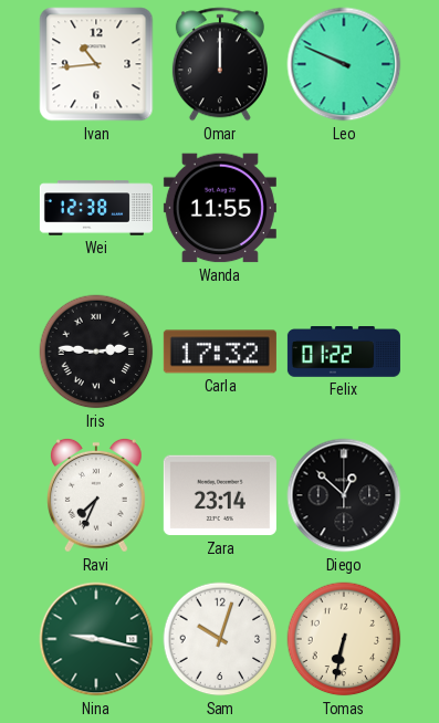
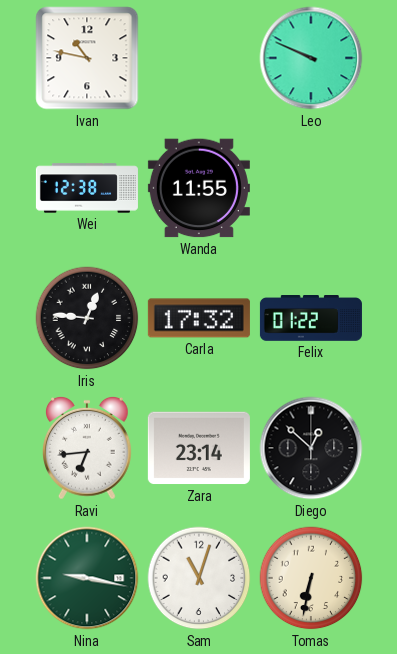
Ivan: 10:44 -> 10:47 (87, 58)
Omar: 12:00 -> none (220, 64)
Iris: 2:46 -> 12:46 (87, 318)
Ravi: 7:34 -> 6:44 (88, 448)
Sam: 10:03 -> 11:03 (199, 578)
